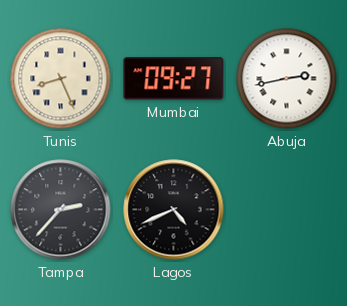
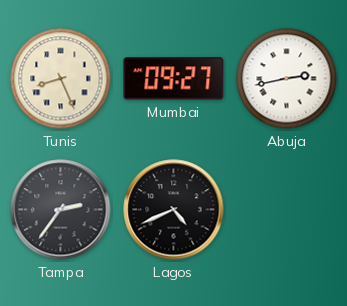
Tampa: 2:37 -> 2:36 (61, 210)
